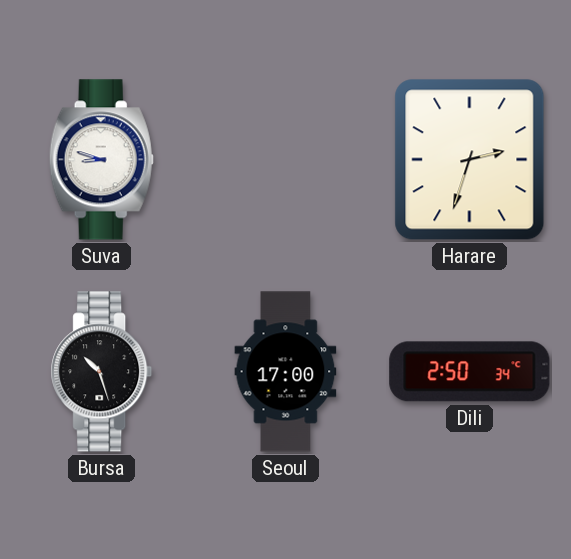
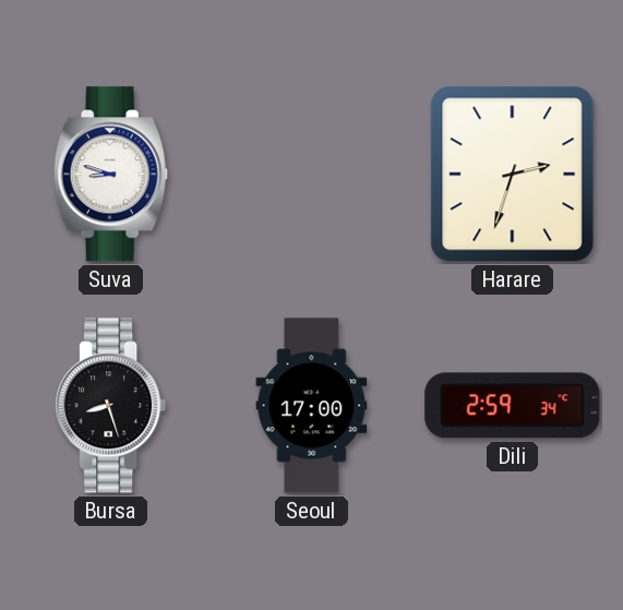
Bursa: 10:27 -> 8:27 (111, 406)
Dili: 2:50 -> 2:59 (513, 406)
